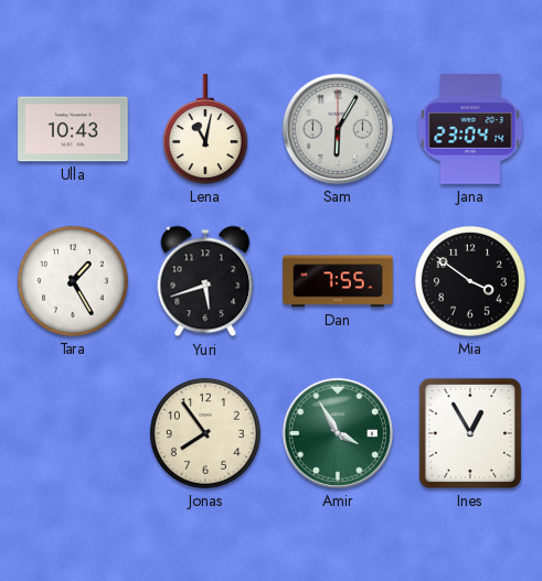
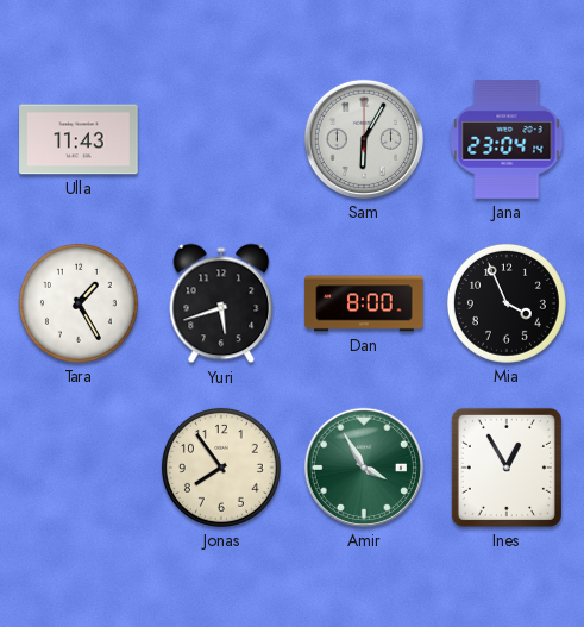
Ulla: 10:43 -> 11:43 (79, 139)
Lena: 11:02 -> none (205, 129)
Dan: 7:55 -> 8:00 (364, 303)
Mia: 3:51 -> 3:56 (507, 303)
